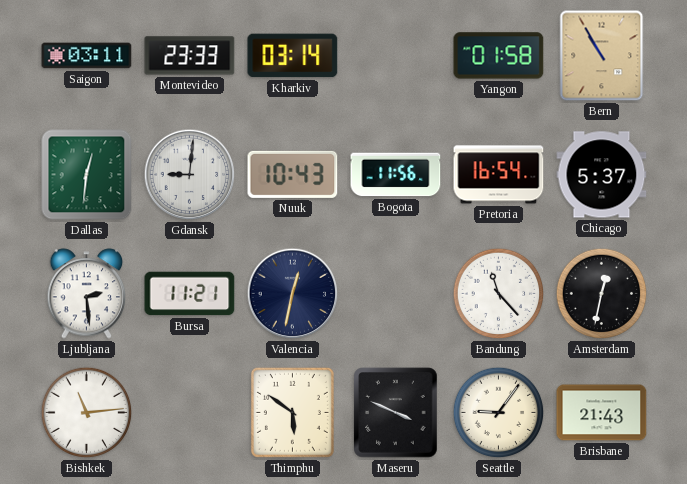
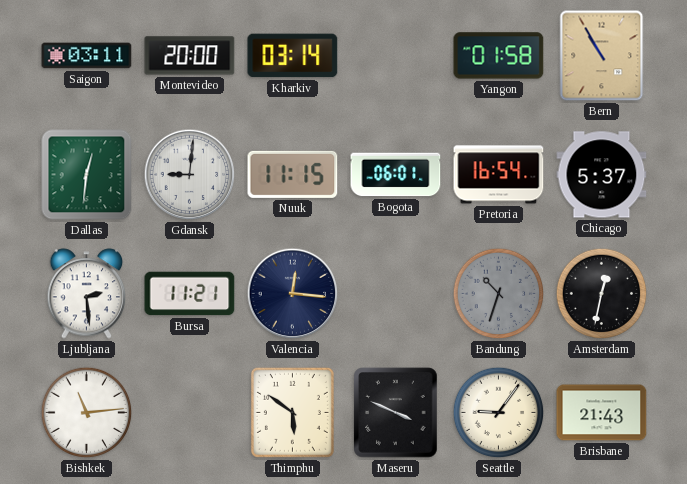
Montevideo: 23:33 -> 20:00 (190, 56)
Nuuk: 10:43 -> 11:15 (293, 174)
Bogota: 11:56 -> 06:01 (396, 175)
Valencia: 12:32 -> 12:16 (293, 294)
Bandung: 11:23 -> 10:33 (499, 294)
Bandung dial: white -> grey (499, 294)
